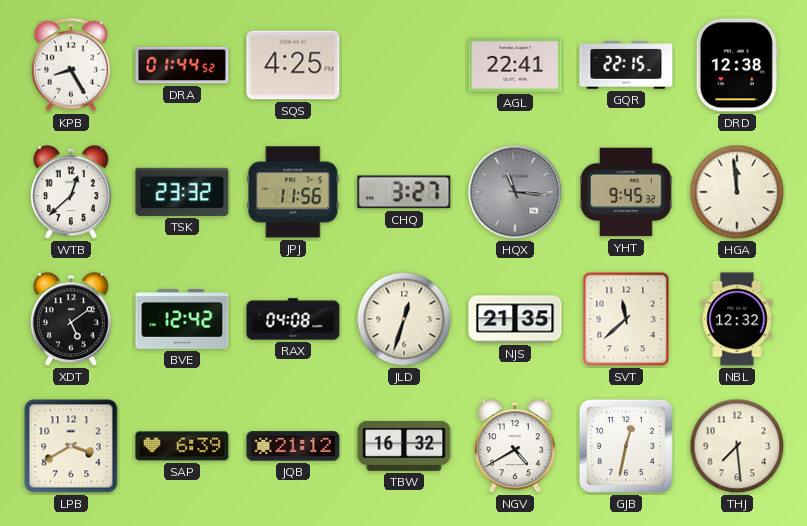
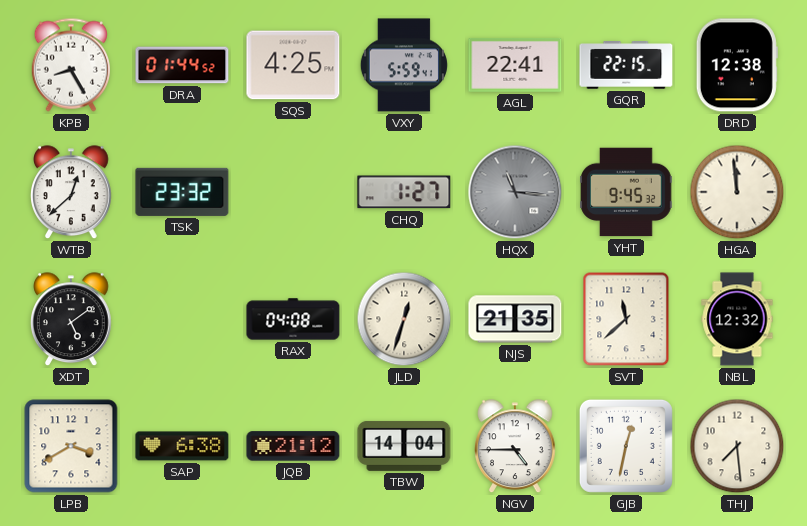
VXY: none -> 5:59 (404, 65)
JPJ: 11:56 -> none (293, 192)
CHQ: 3:27 -> 1:27 (404, 192)
BVE: 12:42 -> none (182, 319)
SAP: 6:39 -> 6:38 (182, 446)
TBW: 16:32 -> 14:04 (404, 446)
NGV: 4:40 -> 4:45 (516, 447)
